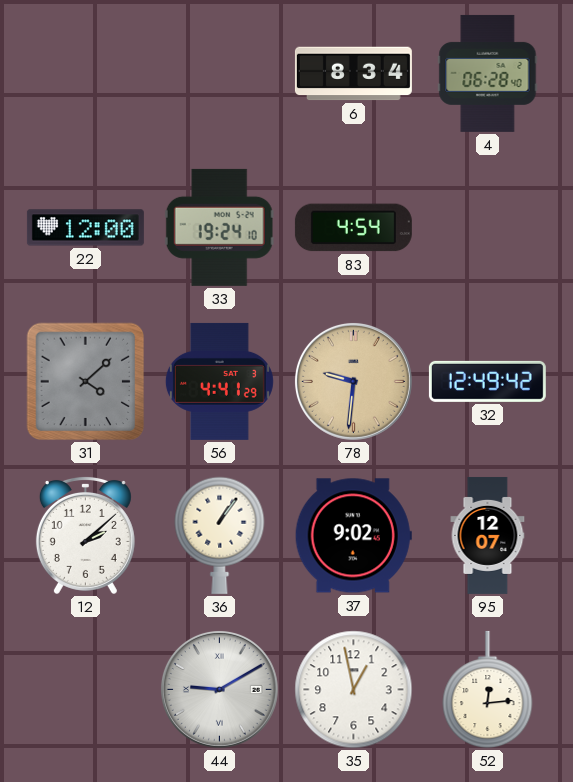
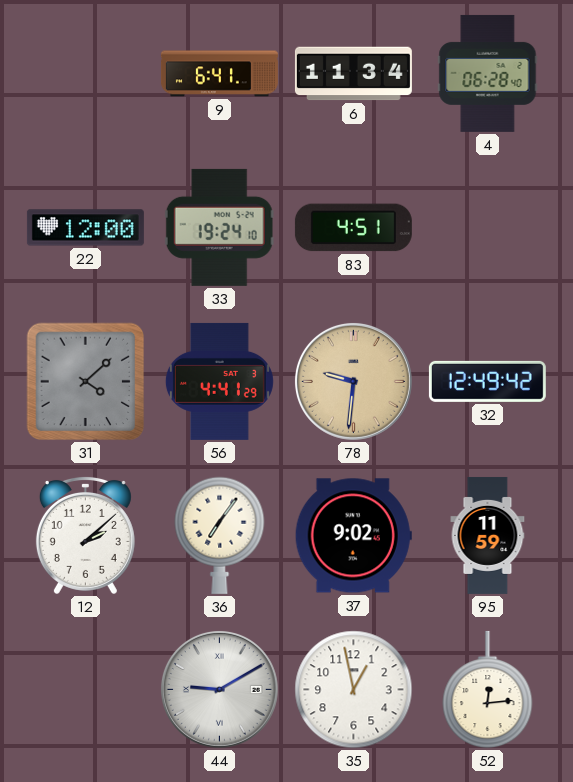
9: none -> 6:41 (219, 74)
6: 8:34 -> 11:34 (353, 74)
83: 4:54 -> 4:51 (353, 228)
36: 1:06 -> 7:06 (220, 535)
95: 12:07 -> 11:59 (488, 535)
